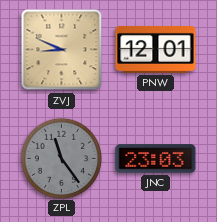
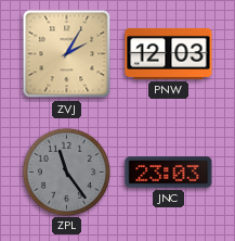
ZVJ: 8:49 -> 2:05 (67, 54)
PNW: 12:01 -> 12:03 (169, 53)
